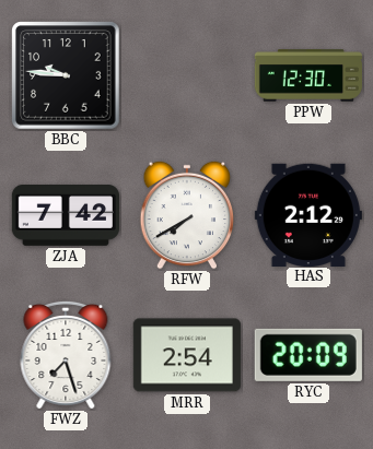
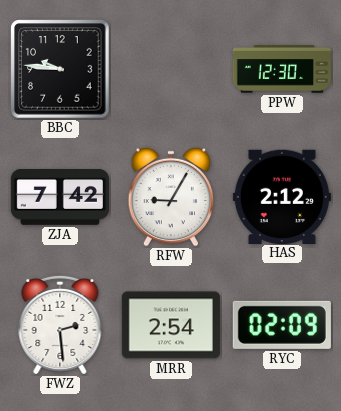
RFW: 7:40 -> 9:05 (171, 197)
FWZ: 7:27 -> 2:29 (60, 325)
RYC: 20:09 -> 02:09 (282, 325)
